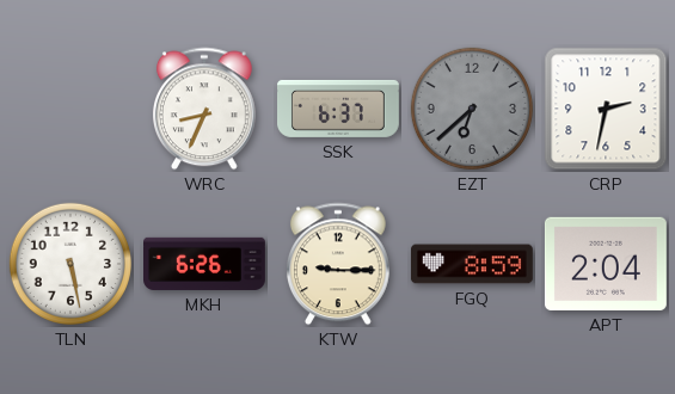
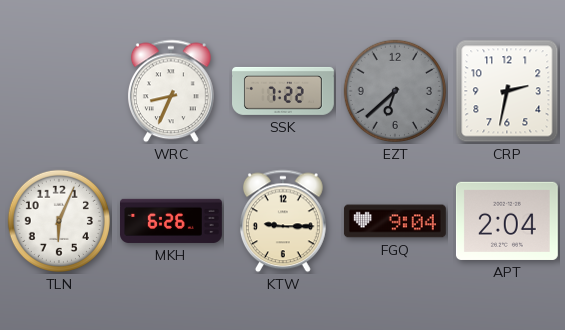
SSK: 6:37 -> 7:22 (284, 91)
TLN: 5:28 -> 6:04 (59, 221)
FGQ: 8:59 -> 9:04 (395, 221)
